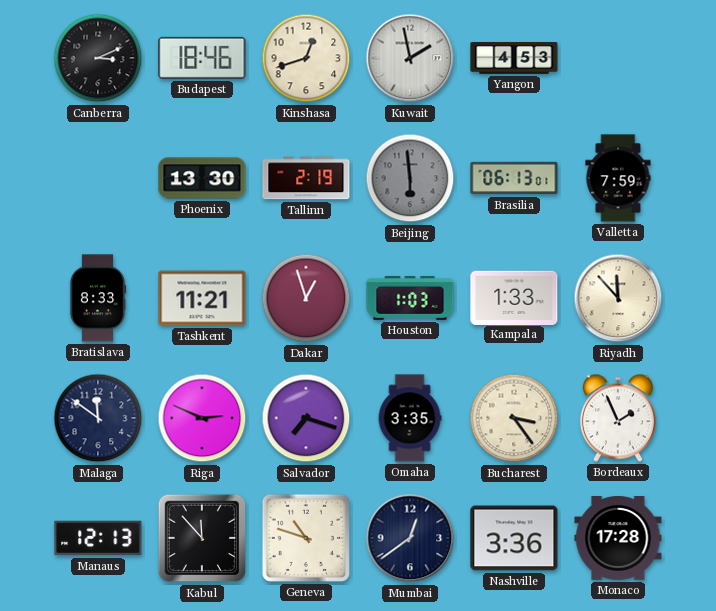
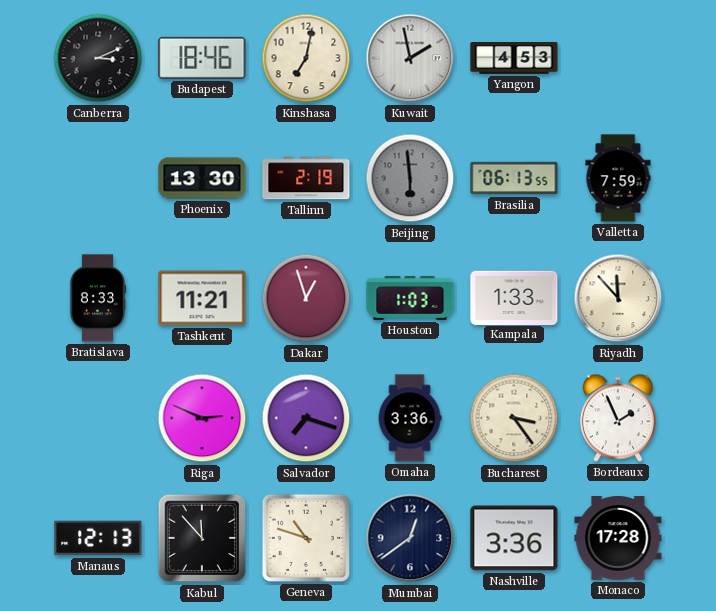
Kinshasa: 12:42 -> 7:02 (306, 58)
Brasilia: 06:13:01 -> 06:13:55 (514, 178)
Malaga: 11:51 -> none (98, 418)
Omaha: 3:35 -> 3:36 (410, 418)
